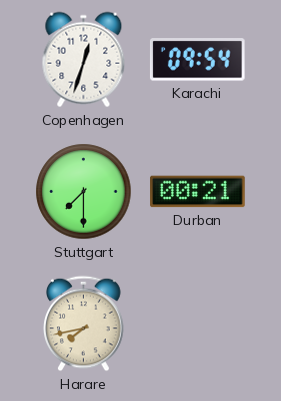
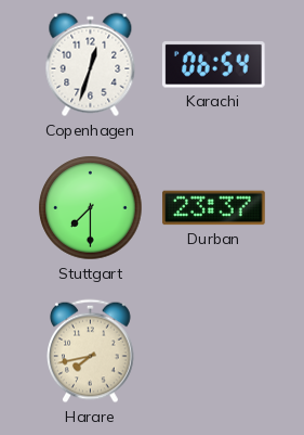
Karachi: 09:54 -> 06:54 (213, 65)
Durban: 00:21 -> 23:37 (214, 208)
